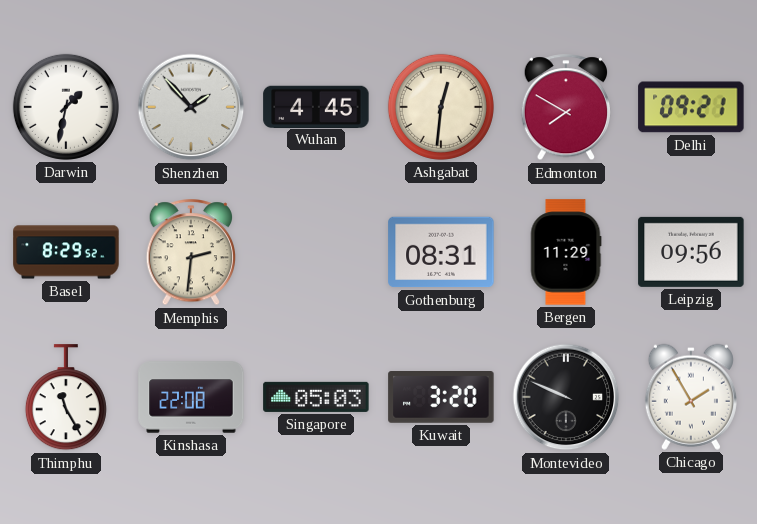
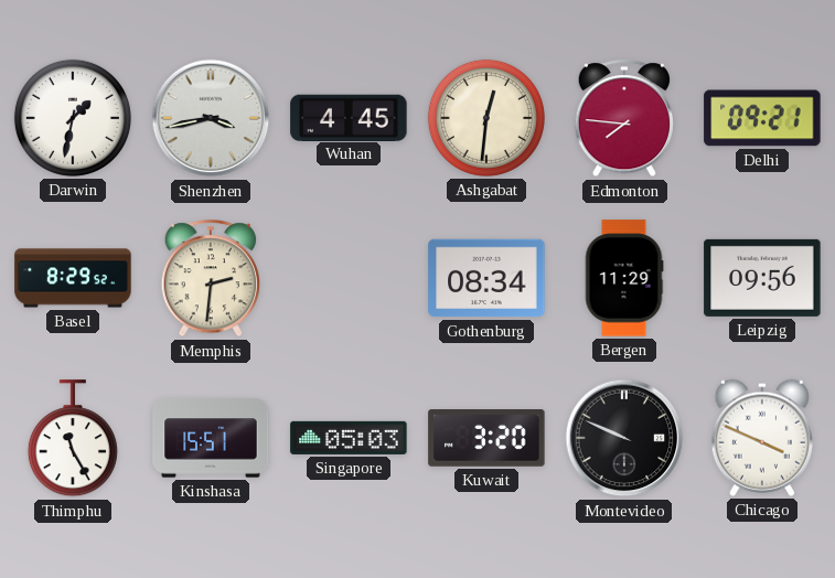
Shenzhen: 1:53 -> 3:43 (211, 118)
Edmonton: 7:50 -> 7:46 (623, 119)
Gothenburg: 08:31 -> 08:34 (486, 278)
Kinshasa: 22:08 -> 15:51 (211, 438)
Chicago: 1:55 -> 3:49 (762, 438)
